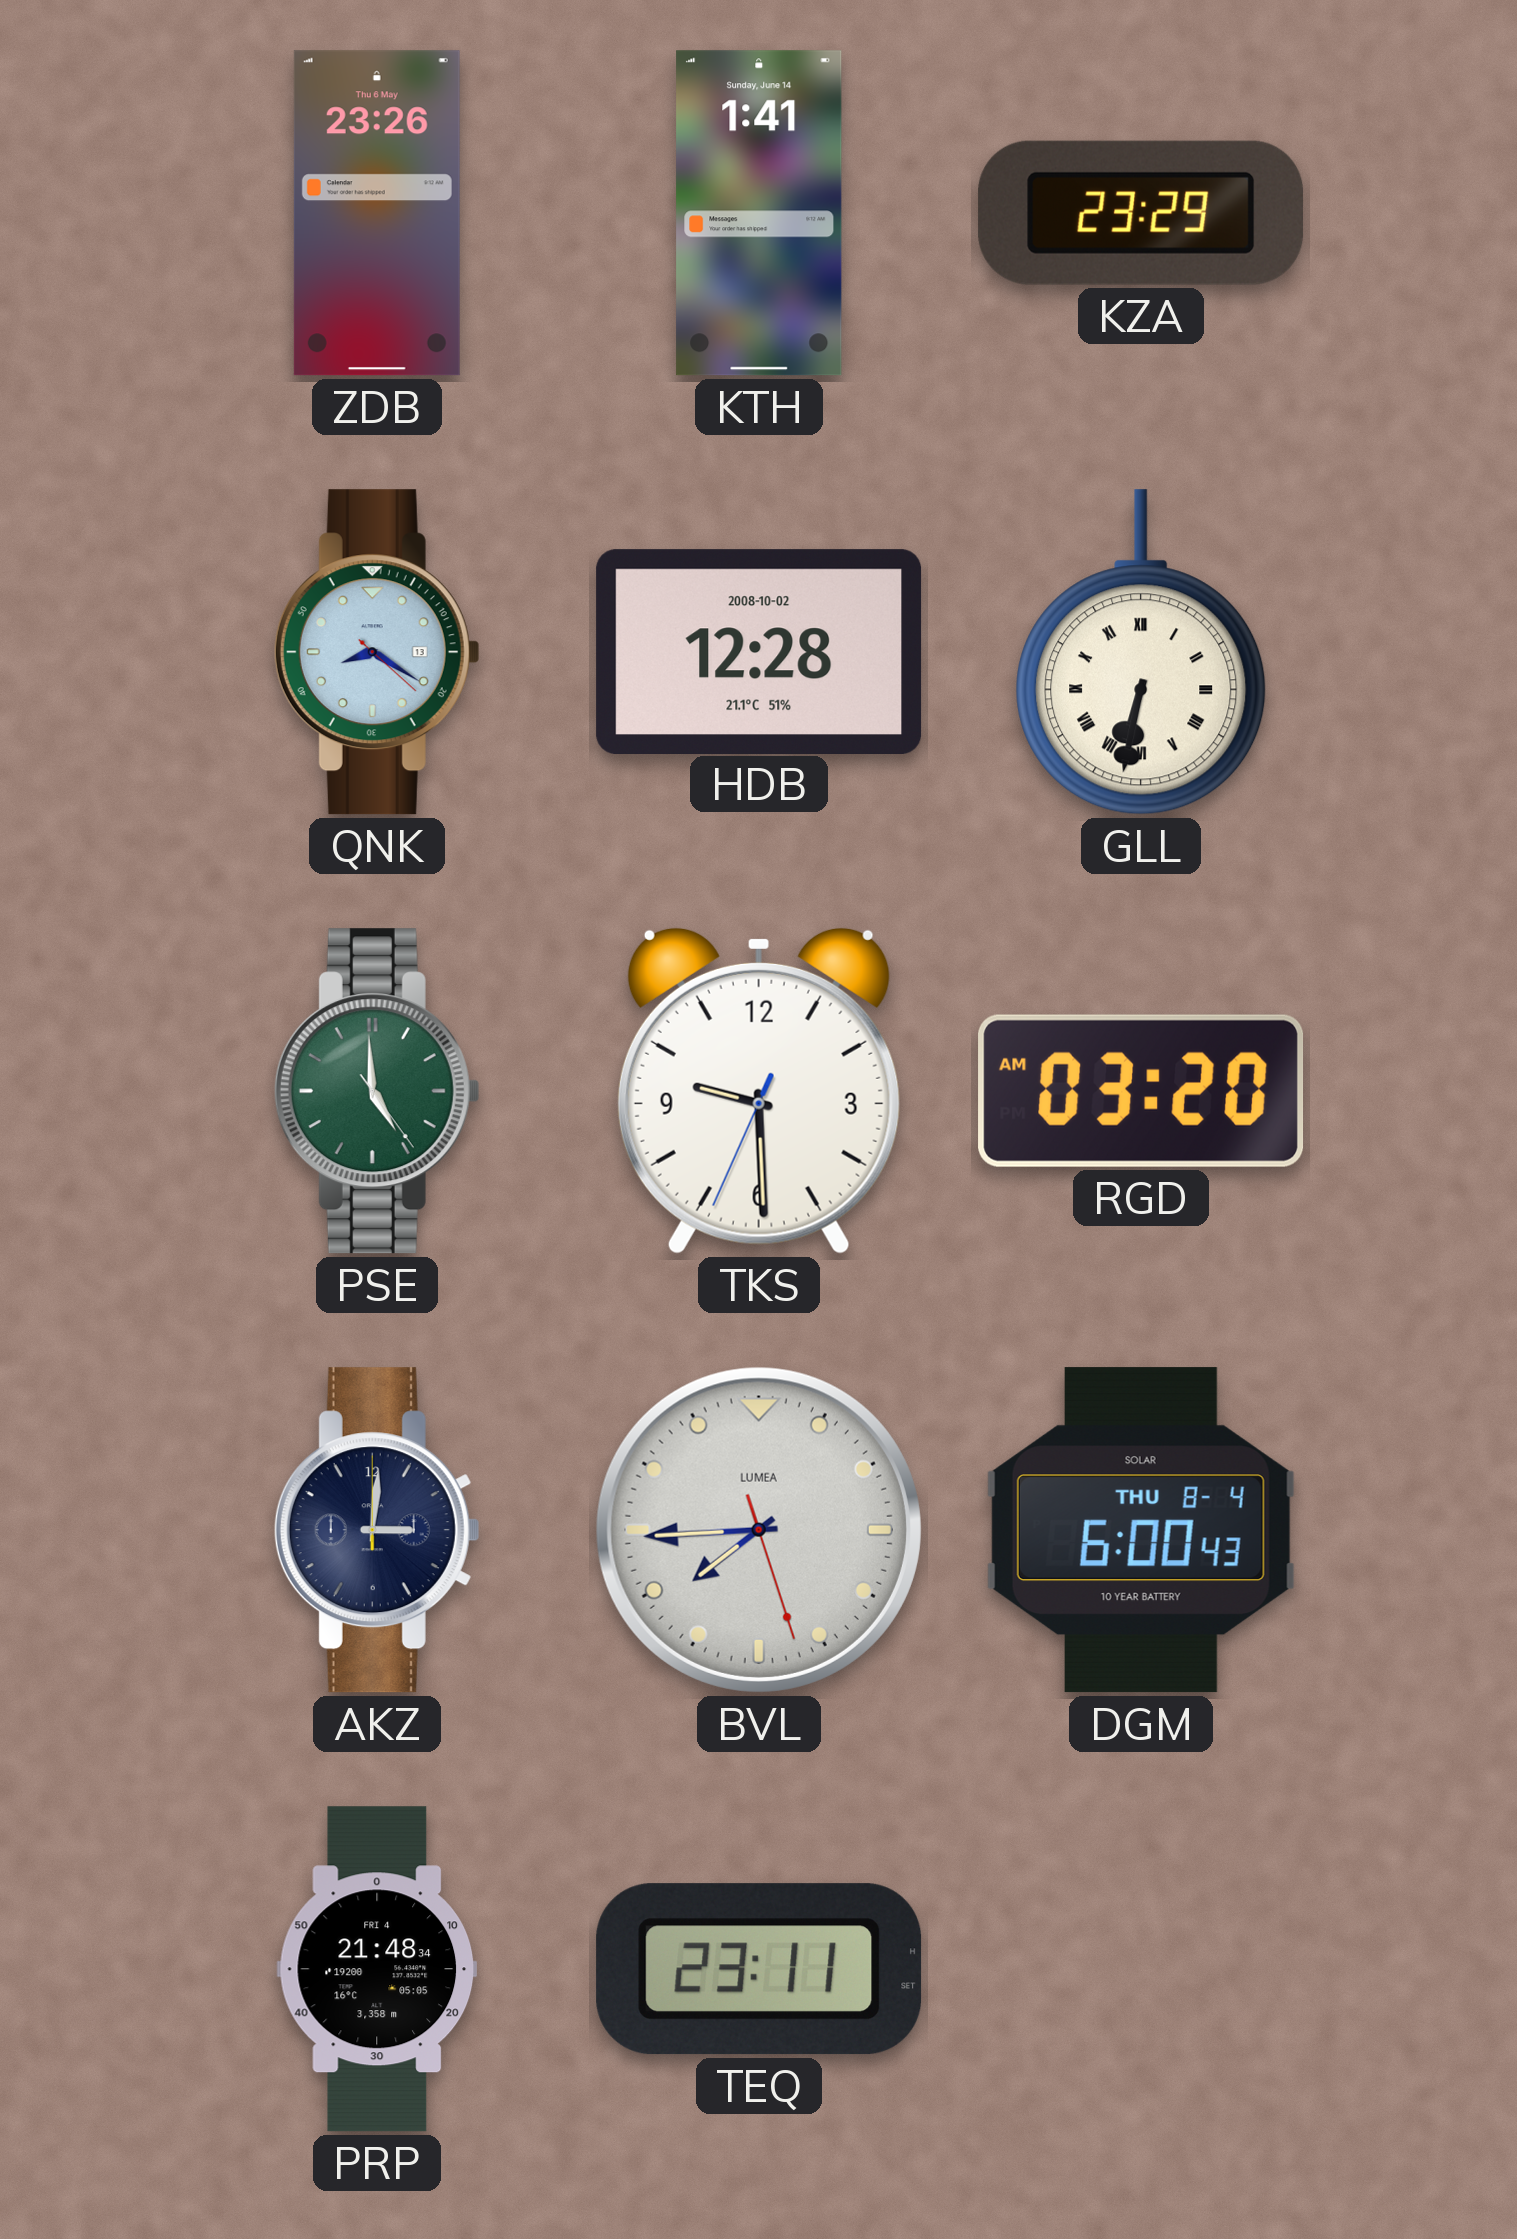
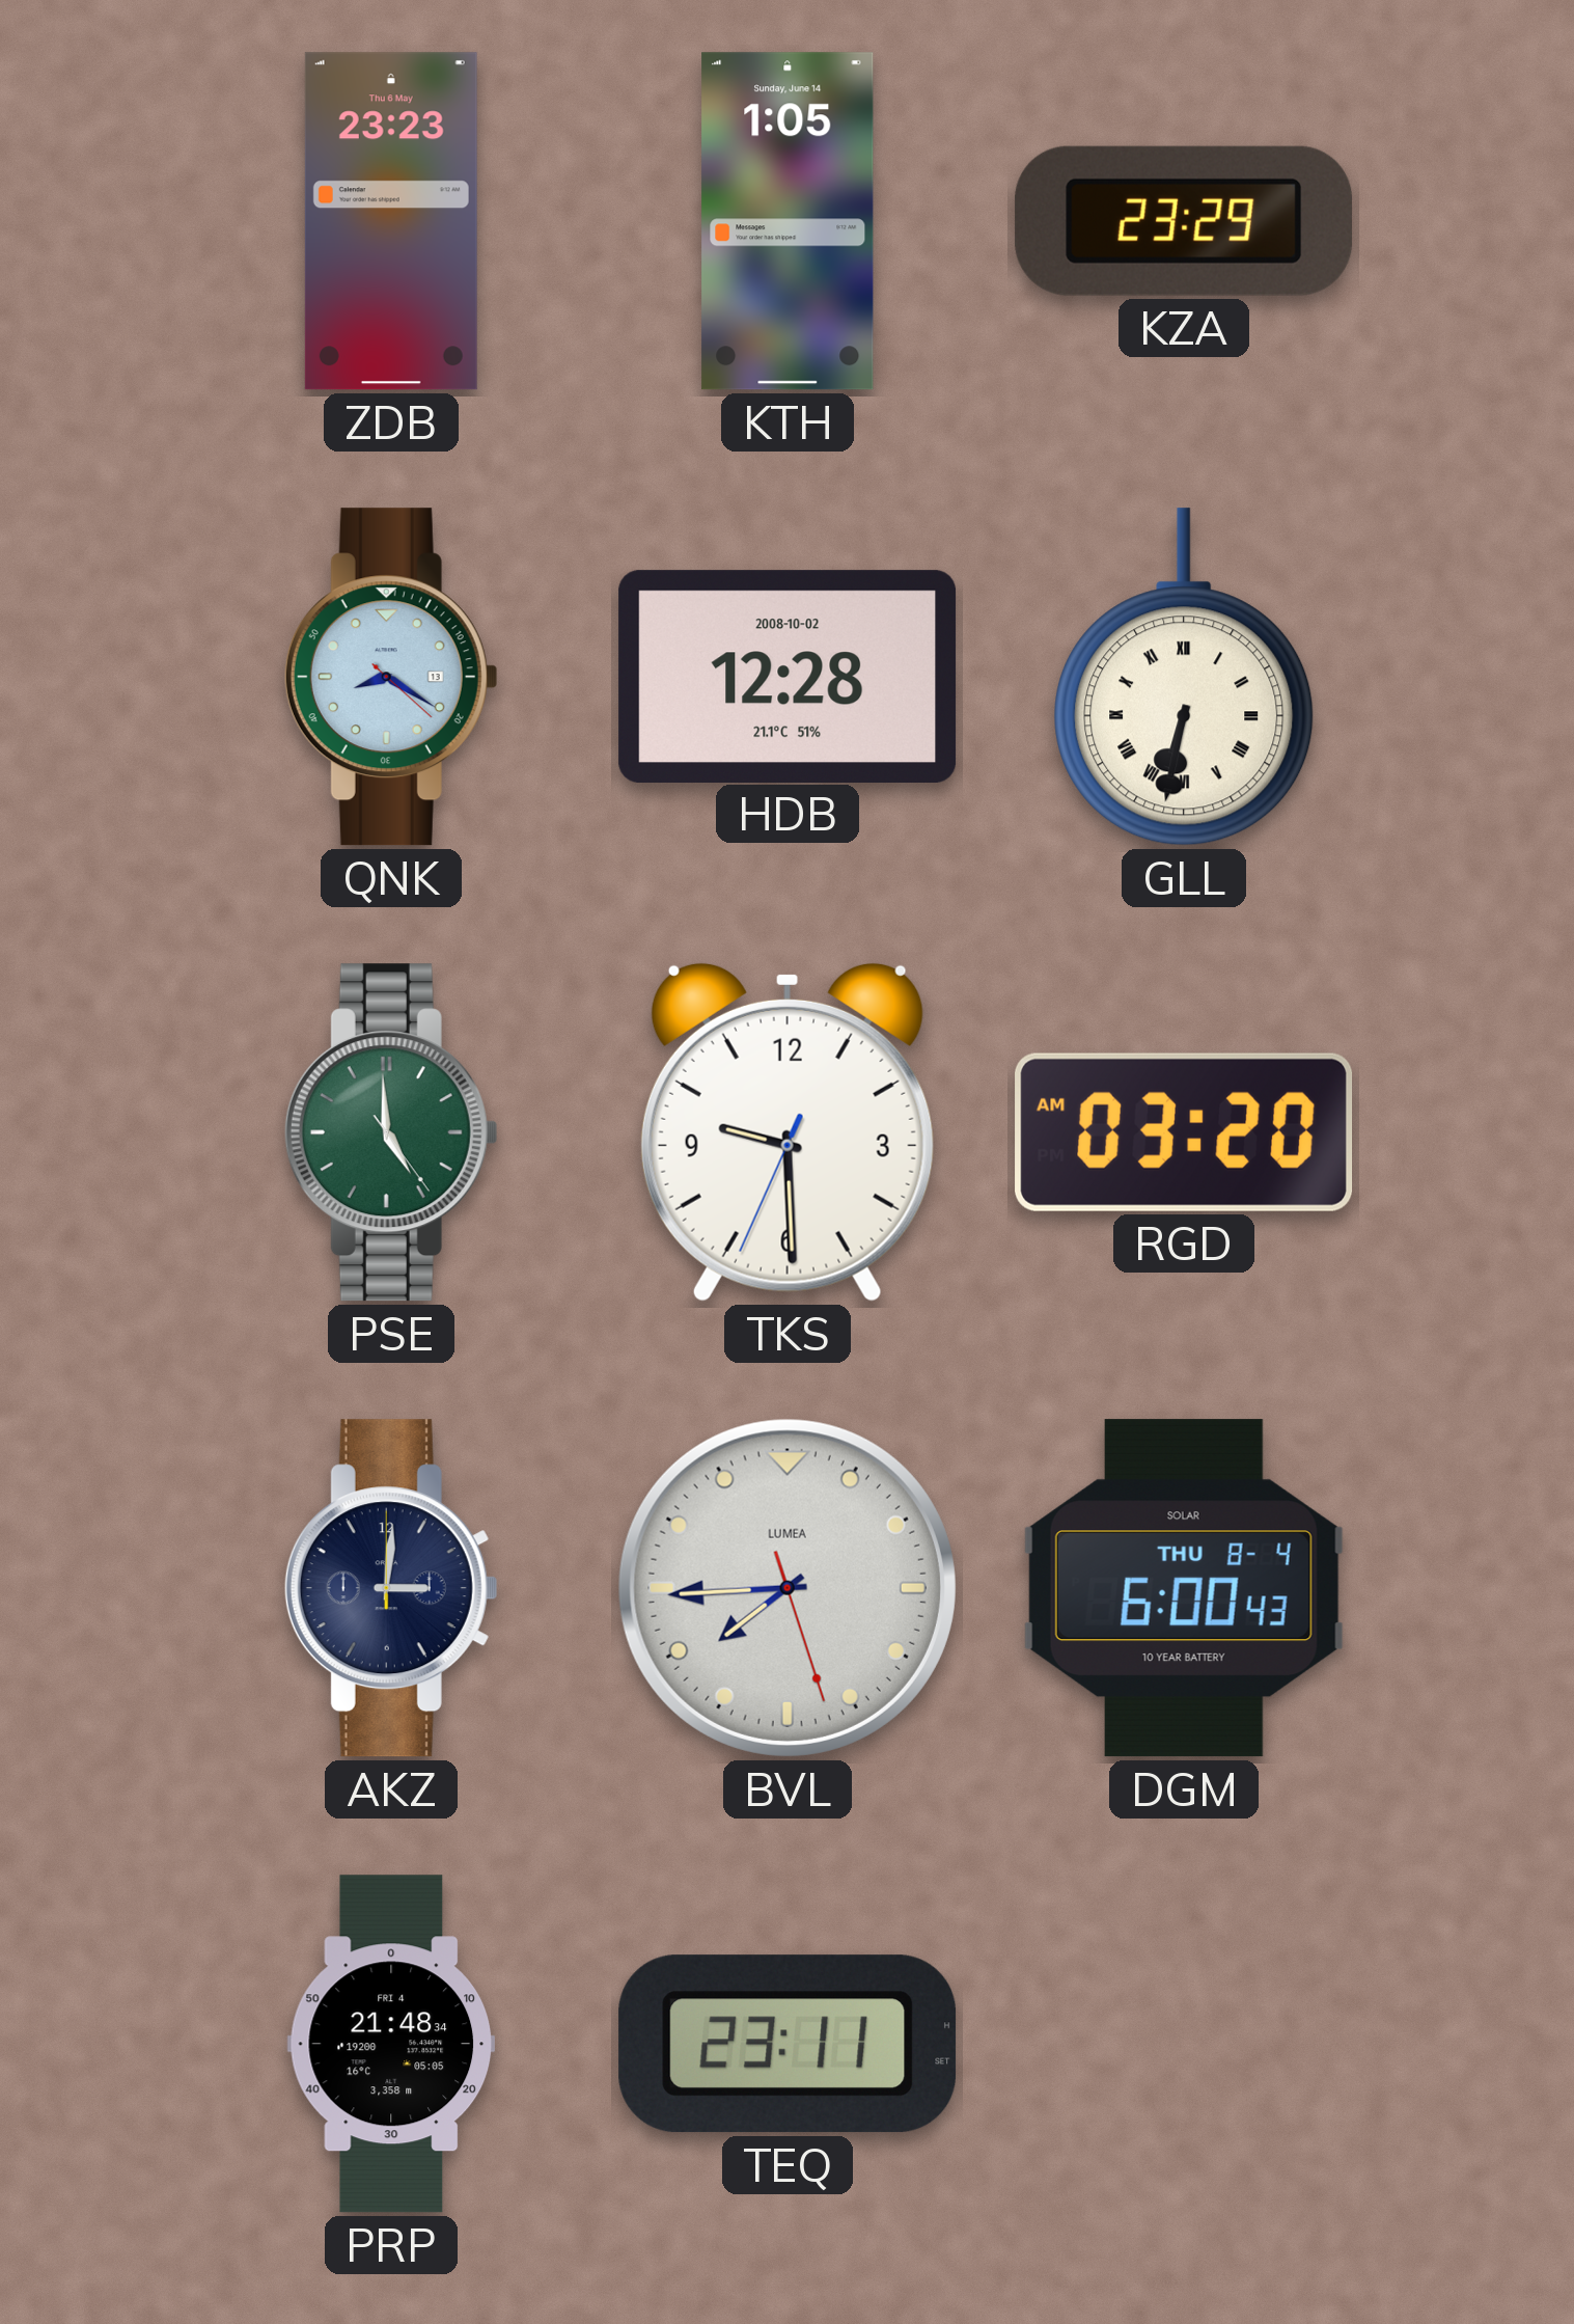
ZDB: 23:26 -> 23:23 (391, 221)
KTH: 1:41 -> 1:05 (788, 221)
